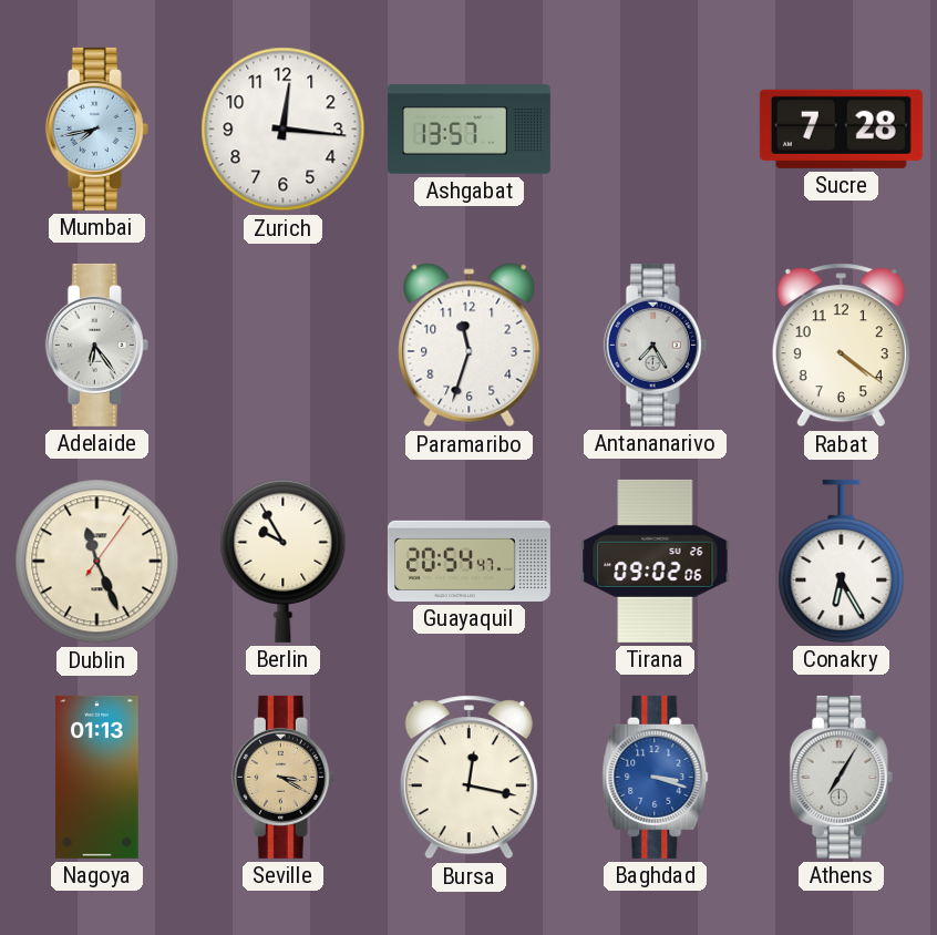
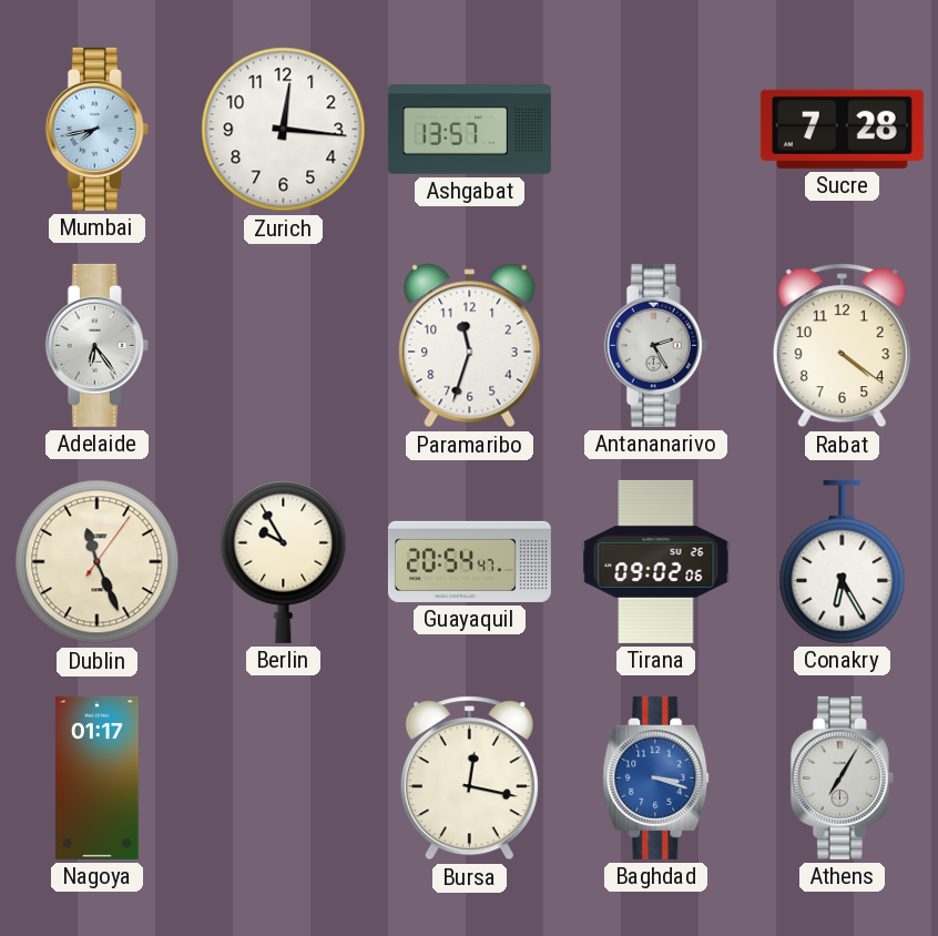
Antananarivo: 7:25 -> 2:25 (655, 345)
Nagoya: 01:13 -> 01:17 (98, 777)
Seville: 3:20 -> none (282, 777)
